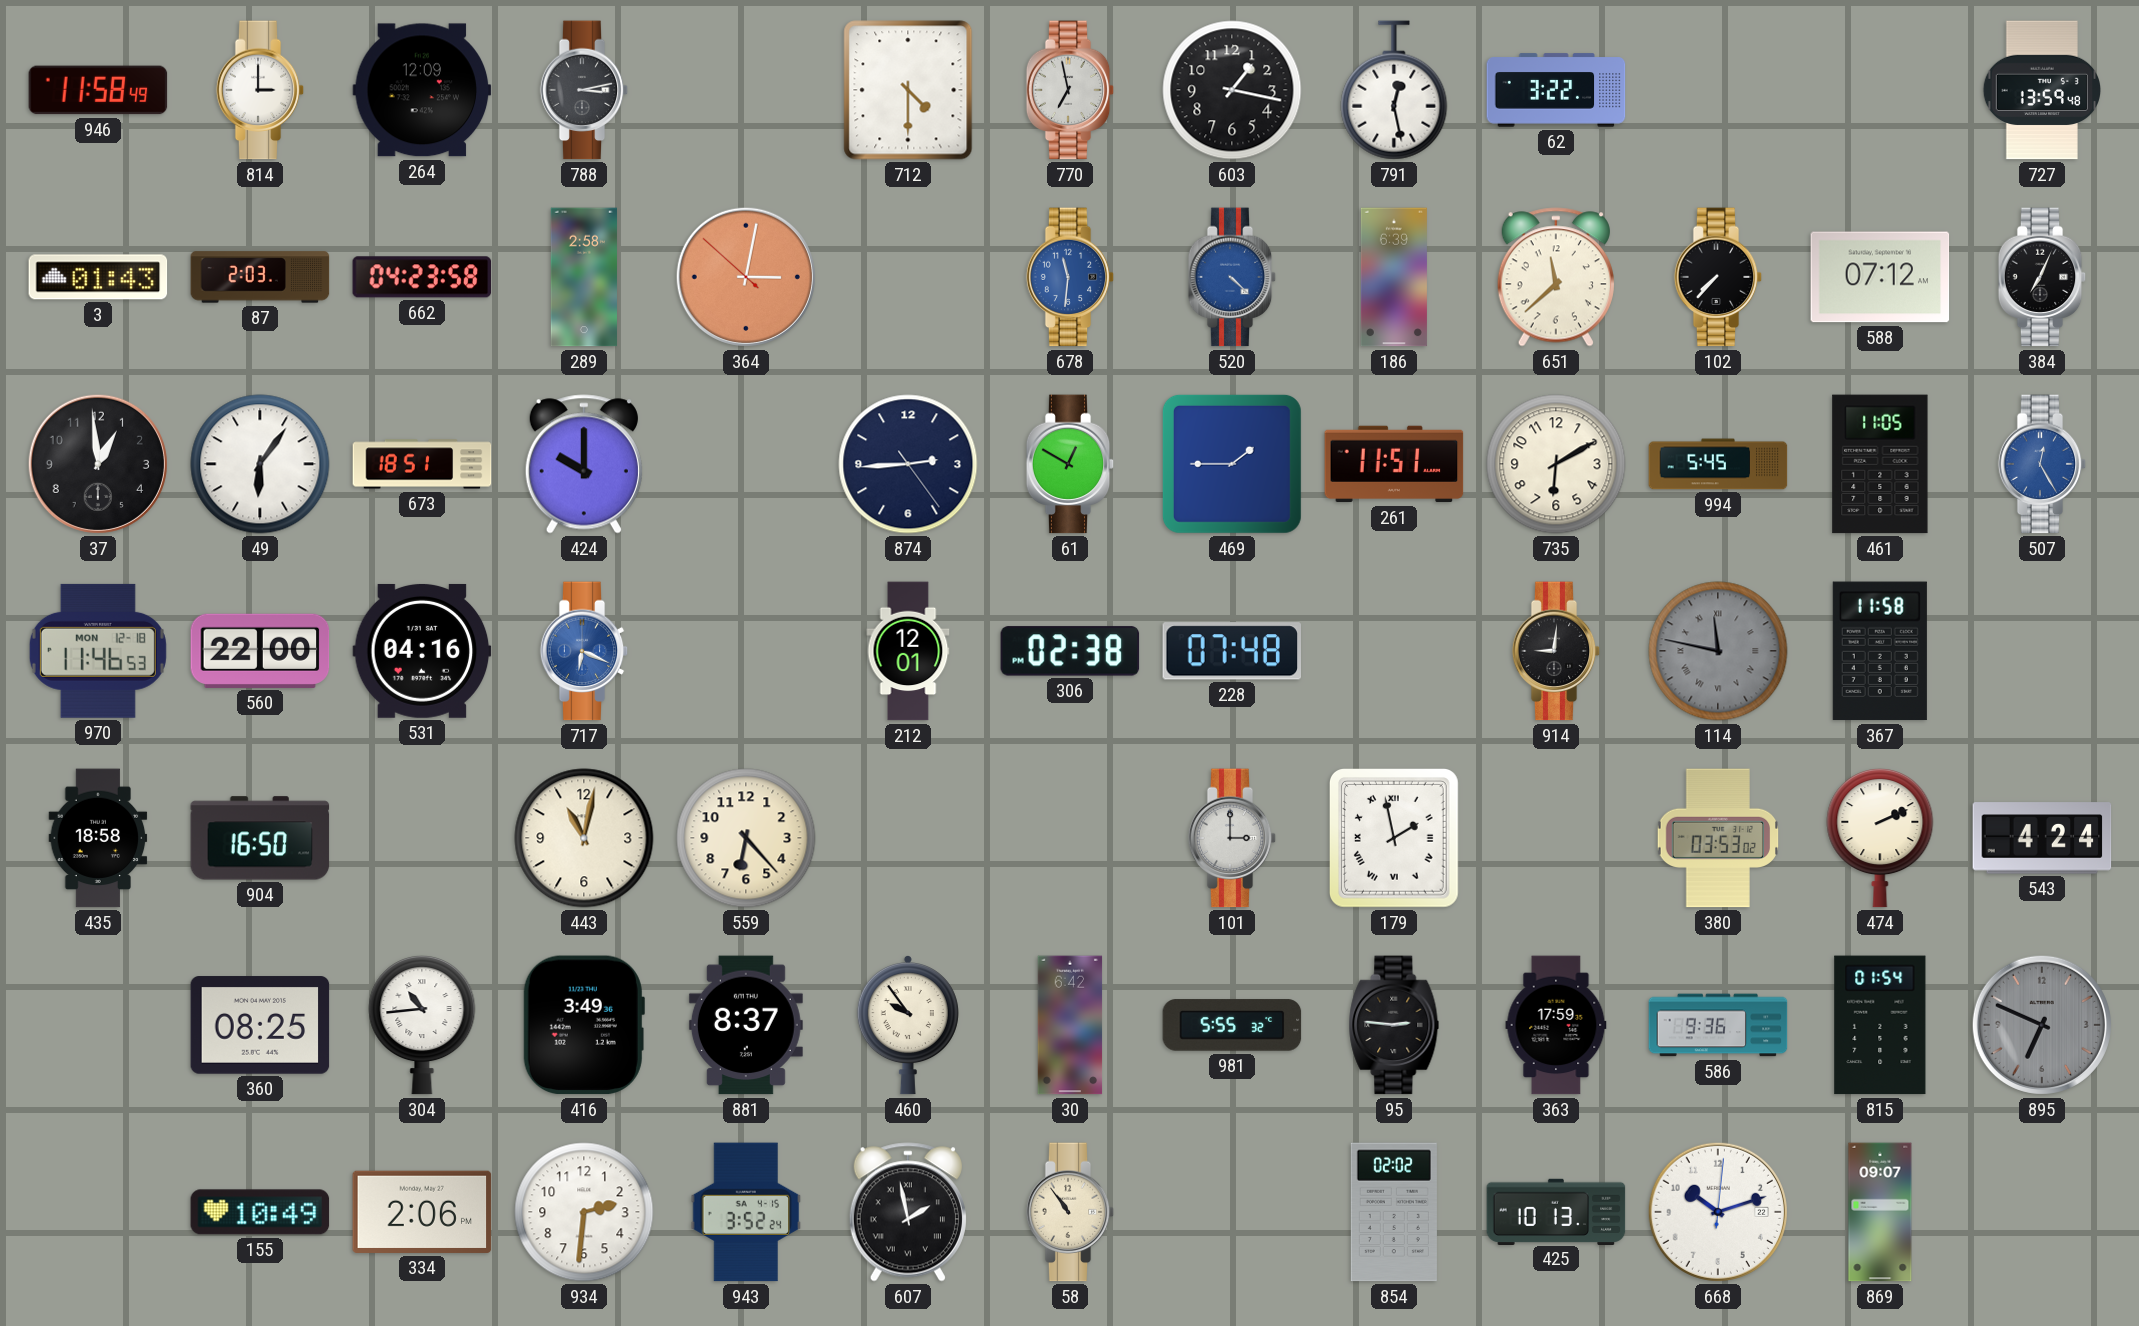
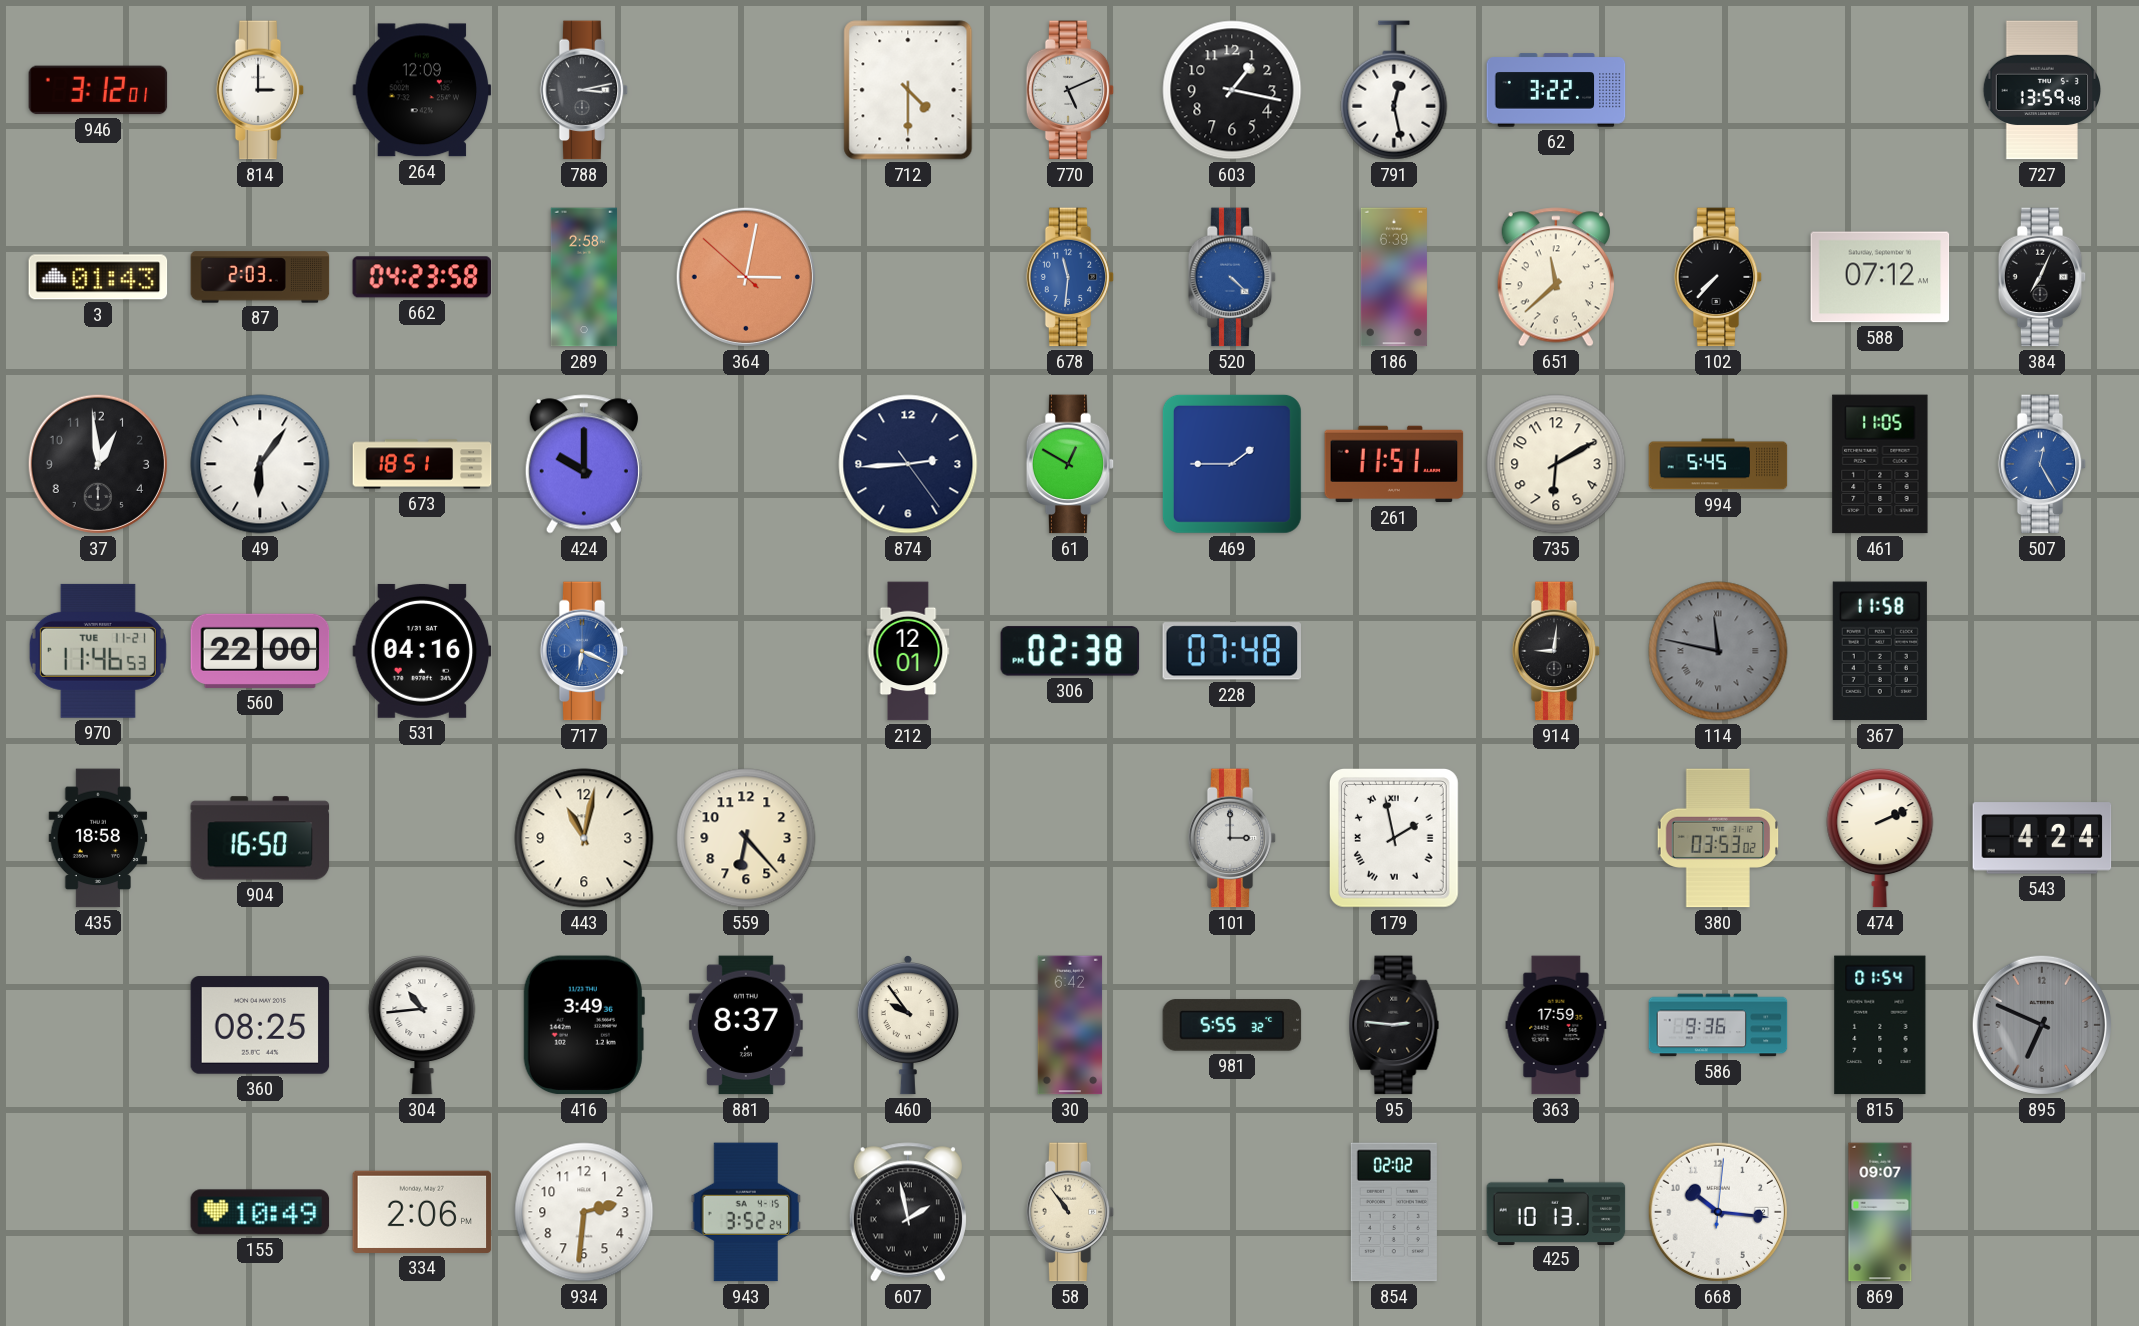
946: 11:58 -> 3:12 (98, 90)
770: 6:58 -> 5:11 (1070, 90)
970 date: MON 12-18 -> TUE 11-21 (98, 651)
668: 10:12 -> 10:16 (1718, 1212)
